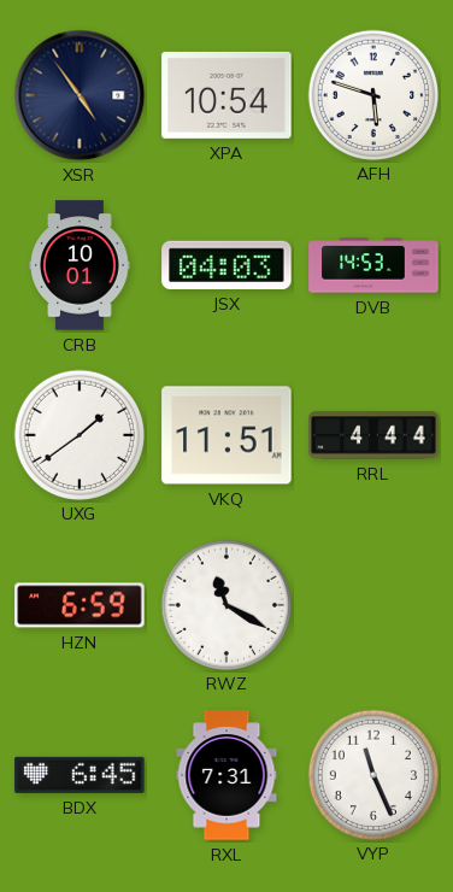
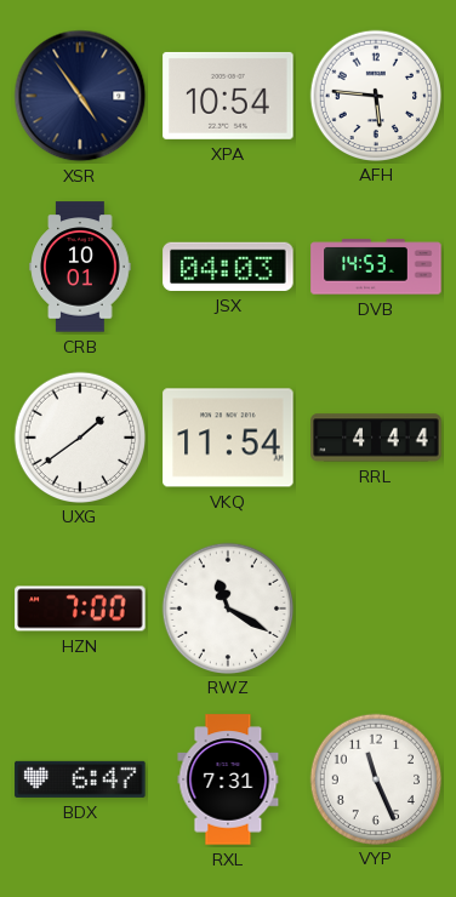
AFH: 5:48 -> 5:46 (375, 95)
VKQ: 11:51 -> 11:54 (228, 438)
HZN: 6:59 -> 7:00 (80, 609)
BDX: 6:45 -> 6:47 (80, 779)
